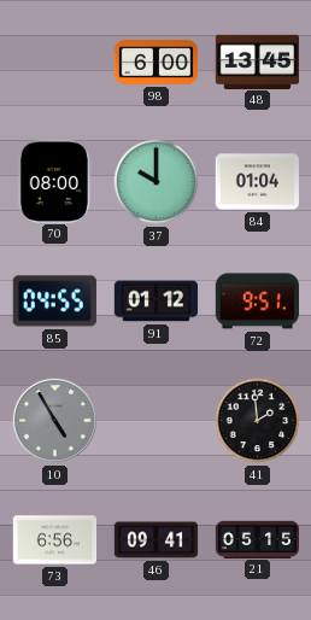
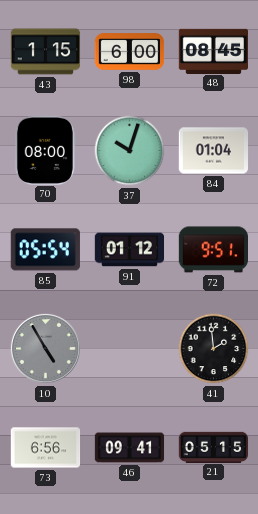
43: none -> 1:15 (46, 52)
48: 13:45 -> 08:45 (214, 51)
37: 10:00 -> 10:03 (130, 151)
85: 04:55 -> 05:54 (45, 250)
